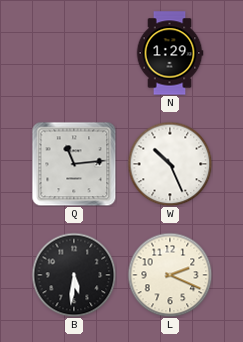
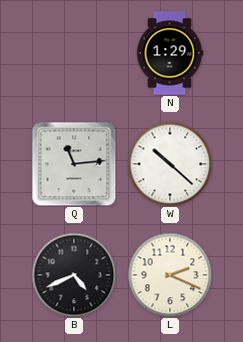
W: 10:26 -> 10:22 (170, 164)
B: 5:31 -> 4:41 (74, 275)
